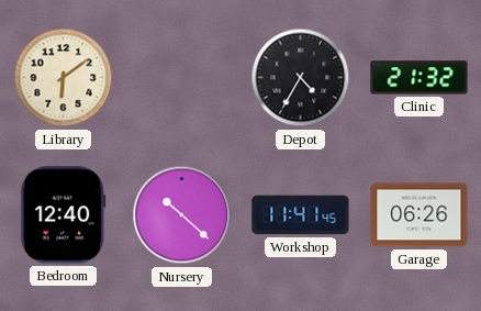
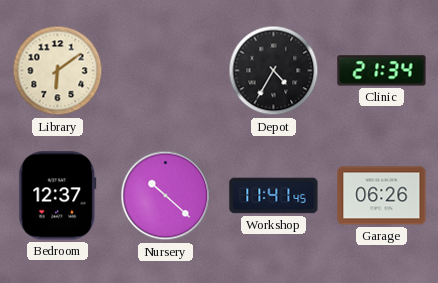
Clinic: 21:32 -> 21:34 (382, 71)
Bedroom: 12:40 -> 12:37 (58, 196)
